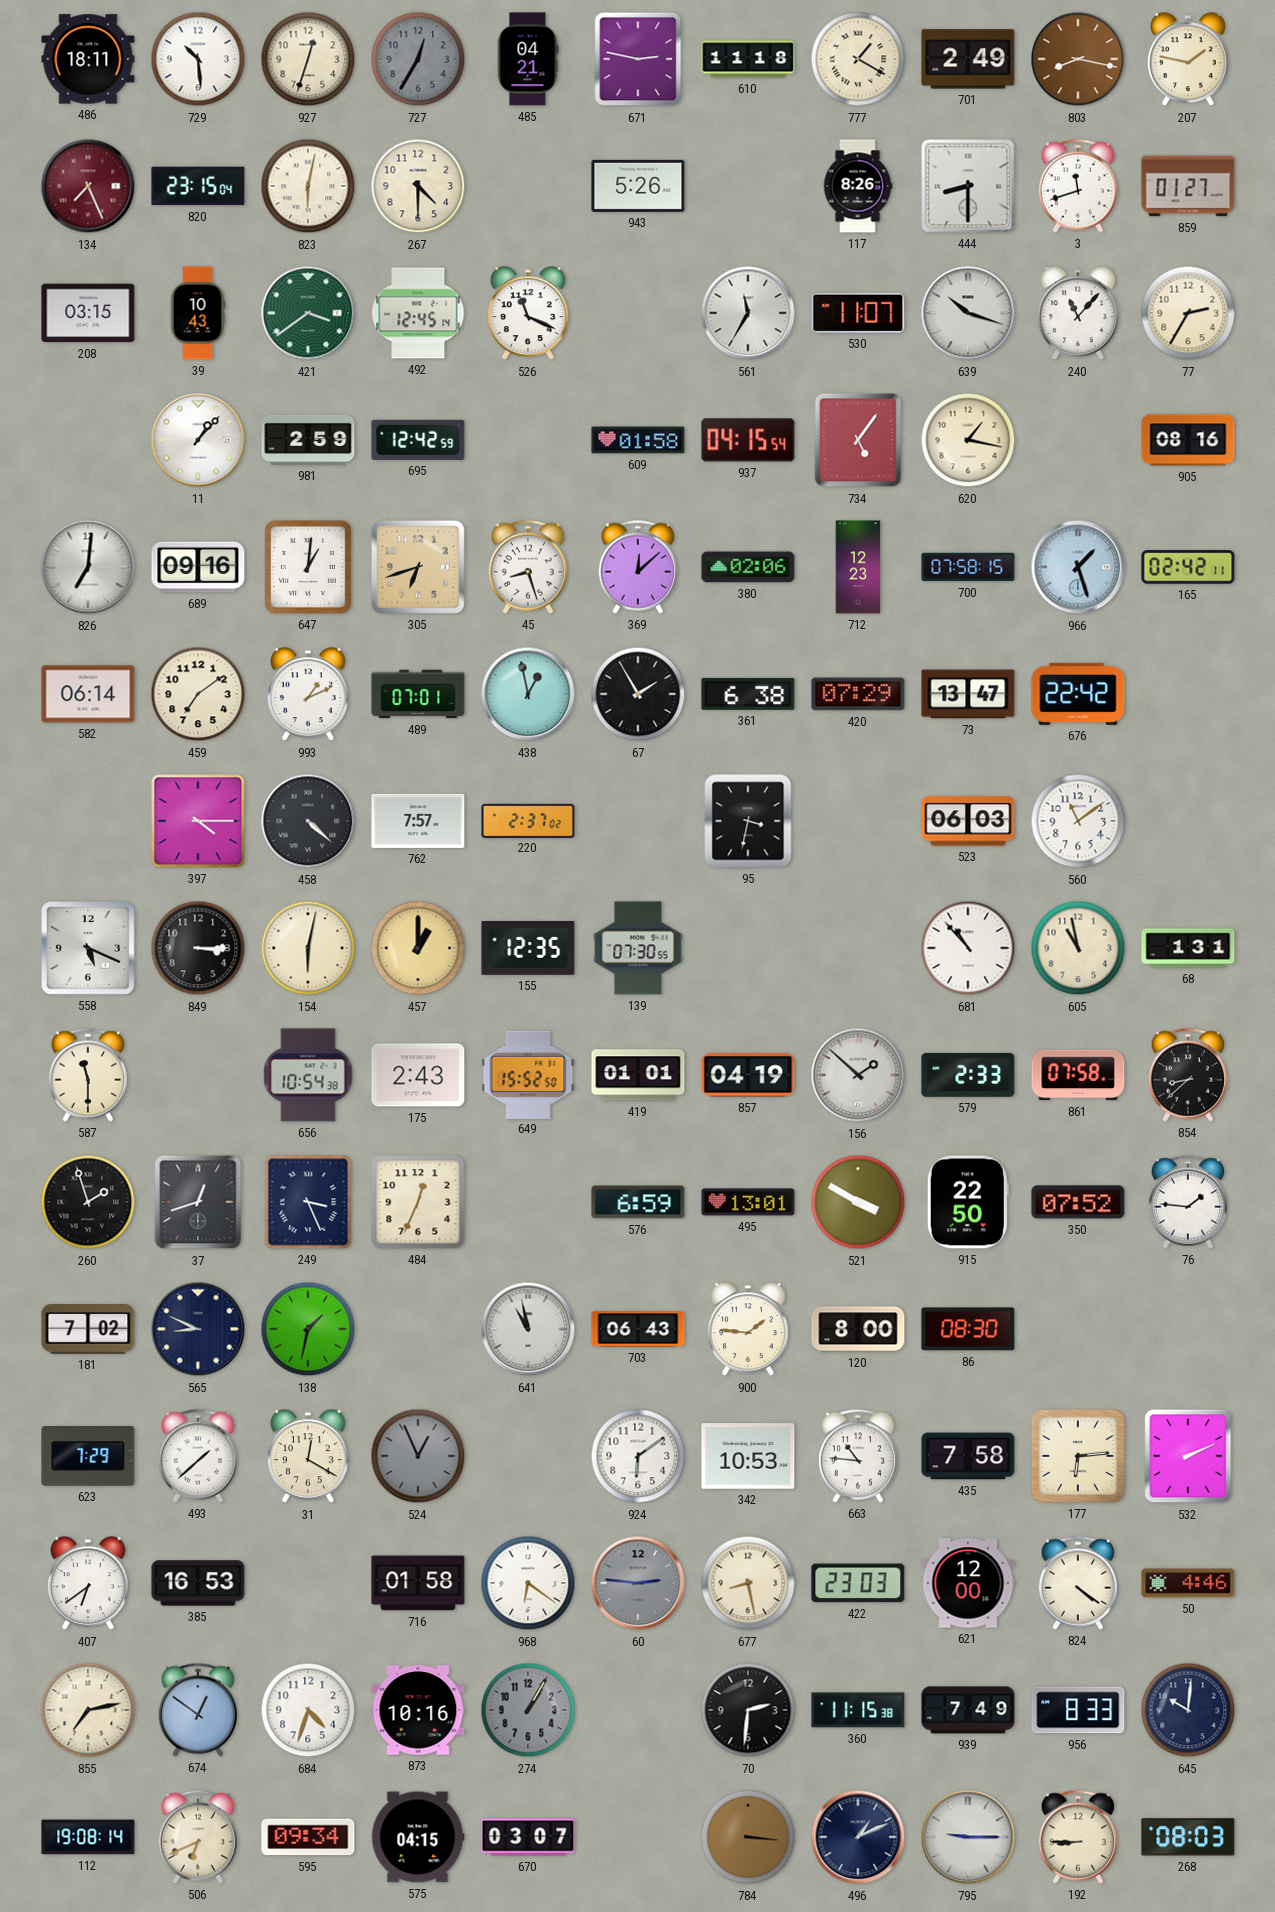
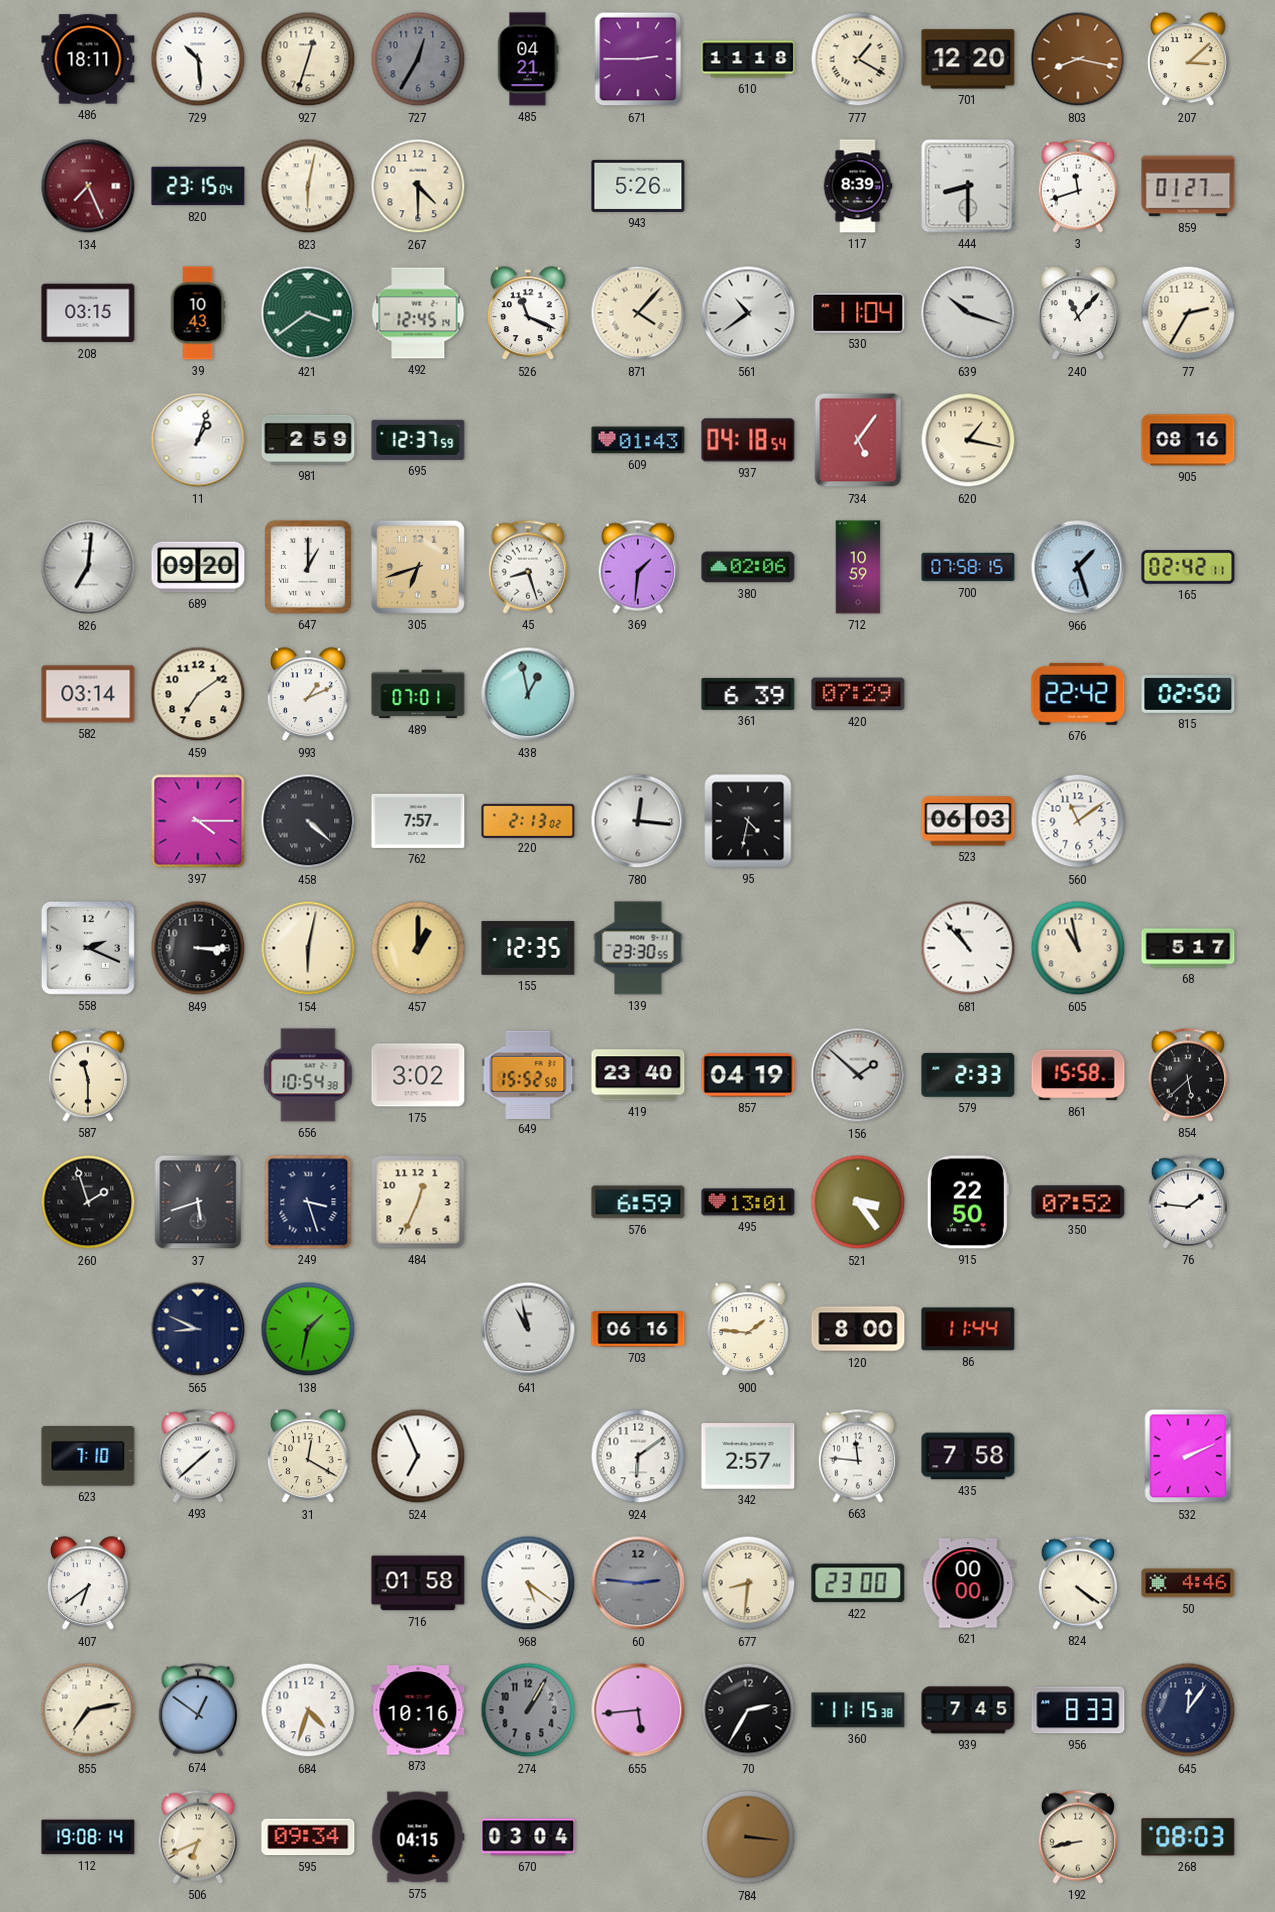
671: 2:47 -> 2:45 (638, 59)
701: 2:49 -> 12:20 (968, 59)
207: 1:47 -> 3:08 (1189, 60)
117: 8:26 -> 8:39 (858, 186)
871: none -> 4:07 (638, 313)
561: 11:35 -> 10:39 (748, 313)
530: 11:07 -> 11:04 (858, 313)
11: 1:07 -> 1:03 (198, 440)
695: 12:42 -> 12:37 (418, 440)
609: 01:58 -> 01:43 (638, 440)
937: 04:15 -> 04:18 (748, 440)
689: 09:16 -> 09:20 (198, 567)
647: 1:01 -> 1:00 (308, 567)
369: 12:08 -> 1:31 (637, 567)
712: 12:23 -> 10:59 (858, 567)
582: 06:14 -> 03:14 (88, 694)
67: 1:55 -> none (638, 694)
361: 6:38 -> 6:39 (748, 694)
73: 13:47 -> none (968, 694)
815: none -> 02:50 (1188, 694)
220: 2:37 -> 2:13 (528, 820)
780: none -> 12:16 (638, 821)
95: 3:32 -> 4:32 (748, 821)
558: 5:19 -> 2:19 (88, 948)
139: 07:30 -> 23:30 (638, 948)
68: 1:31 -> 5:17 (1188, 948)
175: 2:43 -> 3:02 (418, 1075)
419: 01:01 -> 23:40 (638, 1075)
861: 07:58 -> 15:58 (1078, 1075)
854: 8:38 -> 5:38 (1187, 1075)
37: 12:42 -> 5:42 (198, 1202)
249: 3:26 -> 3:27 (308, 1202)
521: 3:50 -> 3:24 (858, 1202)
181: 7:02 -> none (88, 1329)
703: 06:43 -> 06:16 (638, 1329)
86: 08:30 -> 11:44 (968, 1329)
623: 7:29 -> 7:10 (88, 1457)
524: 12:56 -> 6:56 (418, 1456)
524 dial: grey -> white (418, 1456)
342: 10:53 -> 2:57 (748, 1456)
663: 10:46 -> 11:46 (857, 1456)
177: 6:14 -> none (1078, 1456)
385: 16:53 -> none (198, 1583)
968: 6:21 -> 5:21 (528, 1583)
677: 8:28 -> 8:31 (748, 1583)
422: 23:03 -> 23:00 (858, 1583)
621: 12:00 -> 00:00 (968, 1583)
655: none -> 5:44 (638, 1710)
70: 2:31 -> 2:35 (748, 1710)
939: 7:49 -> 7:45 (968, 1710)
645: 10:01 -> 12:06 (1188, 1710)
670: 03:07 -> 03:04 (528, 1837)
496: 1:11 -> none (858, 1837)
795: 9:15 -> none (968, 1837)
192: 8:45 -> 8:43 (1077, 1837)
